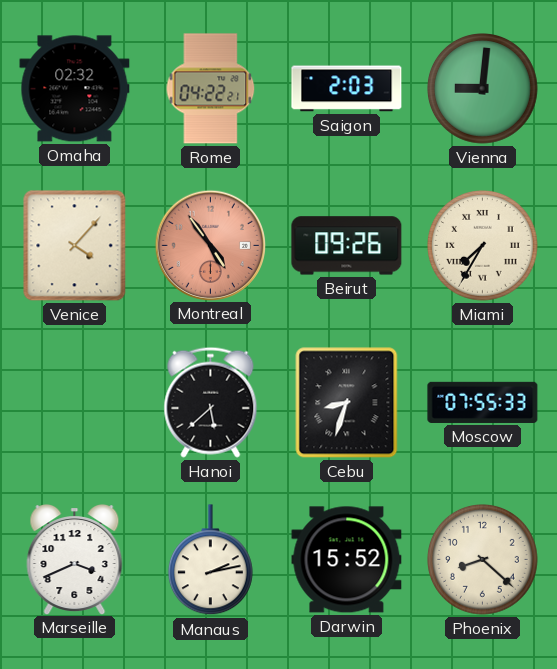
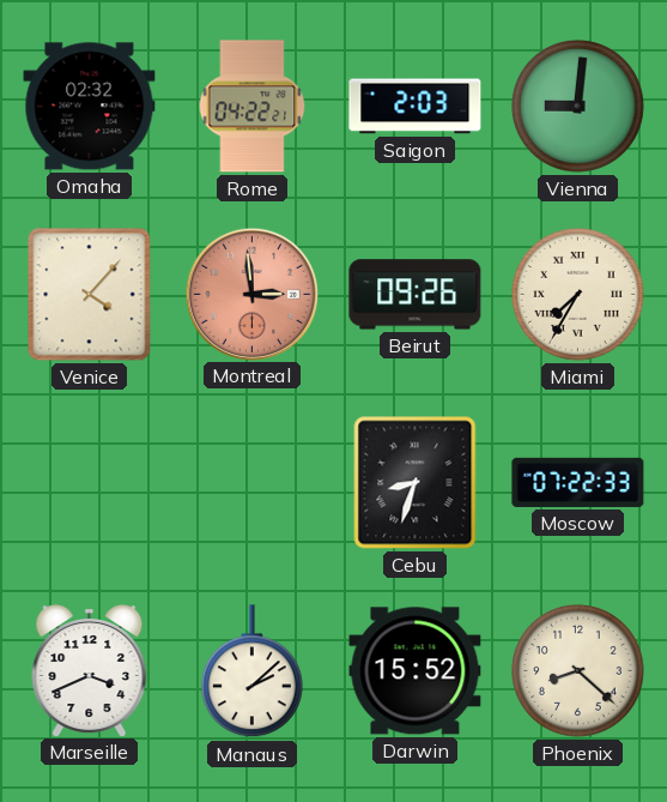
Montreal: 4:54 -> 2:59 (251, 294)
Hanoi: 5:38 -> none (211, 402)
Moscow: 07:55 -> 07:22 (578, 482)
Manaus: 2:13 -> 2:08 (251, 671)
